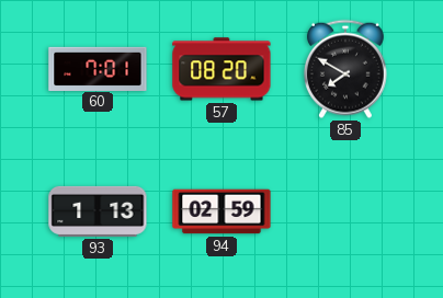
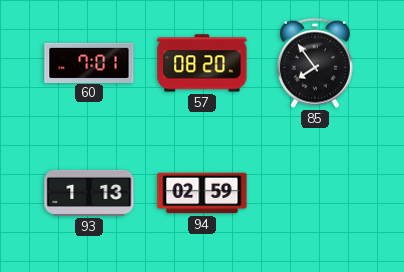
85: 7:50 -> 7:54 (315, 63)
